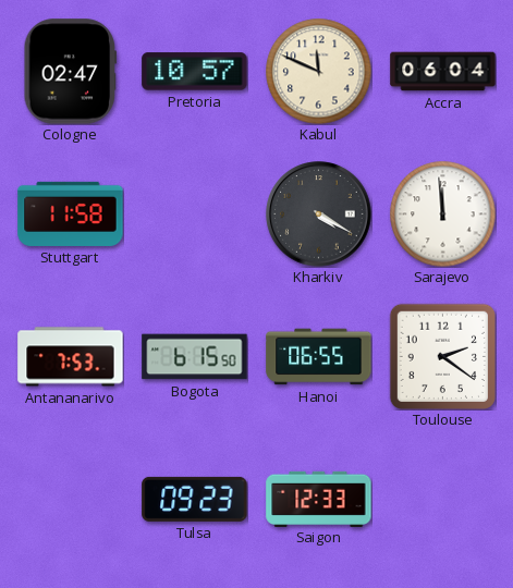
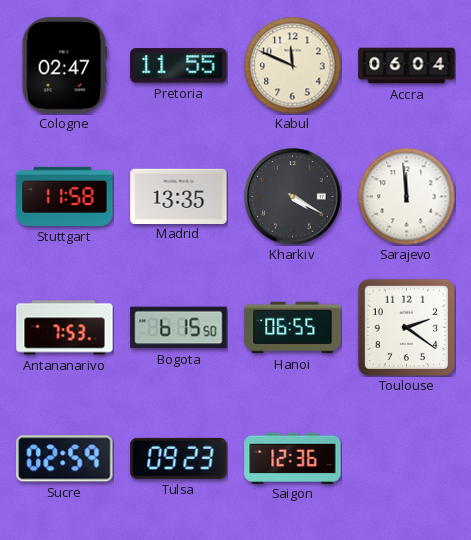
Pretoria: 10:57 -> 11:55 (179, 66)
Madrid: none -> 13:35 (179, 196)
Sucre: none -> 02:59 (65, 459)
Saigon: 12:33 -> 12:36 (293, 458)
